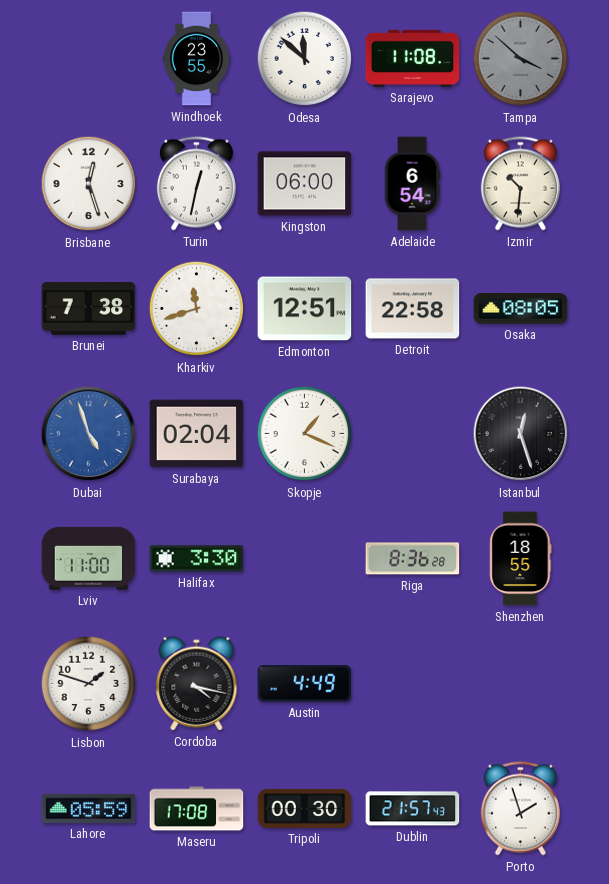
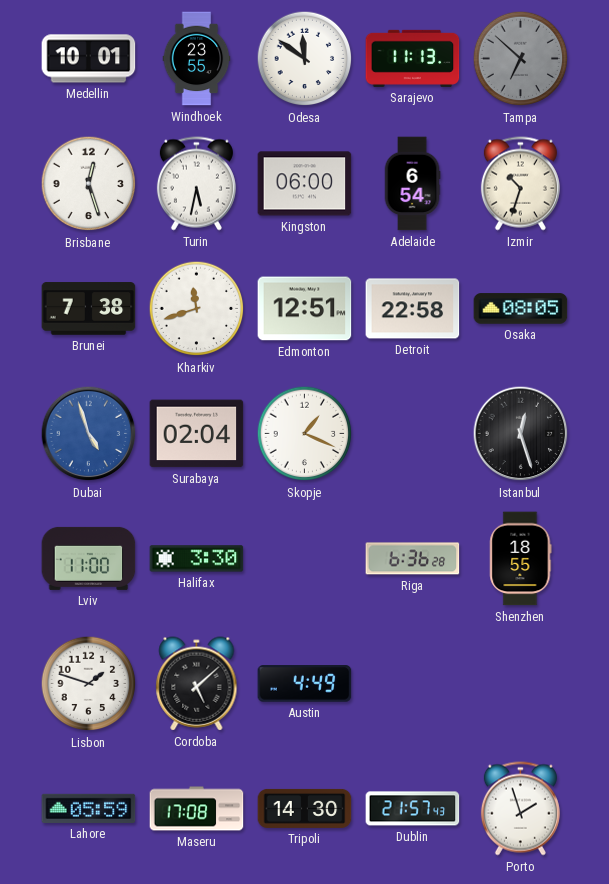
Medellin: none -> 10:01 (89, 59)
Odesa: 11:52 -> 11:51 (305, 59)
Sarajevo: 11:08 -> 11:13 (413, 58)
Tampa: 3:52 -> 6:52 (521, 59)
Turin: 12:32 -> 5:32 (196, 184)
Izmir: 10:31 -> 10:33 (520, 184)
Riga: 8:36 -> 6:36 (413, 559)
Cordoba: 4:17 -> 5:08 (197, 684)
Tripoli: 00:30 -> 14:30 (305, 808)
